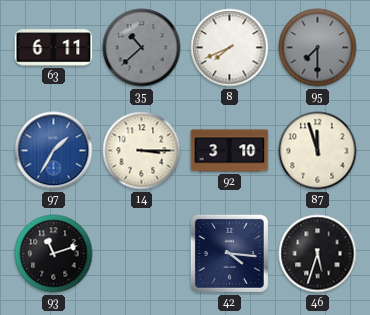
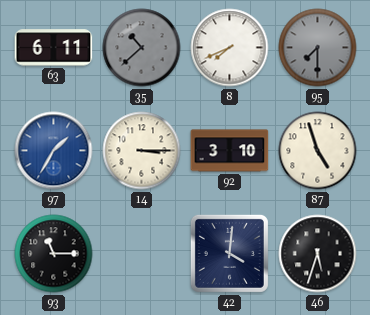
87: 11:57 -> 4:57 (318, 151)
93: 11:12 -> 11:15 (54, 254)
42: 4:16 -> 4:01 (229, 253)
